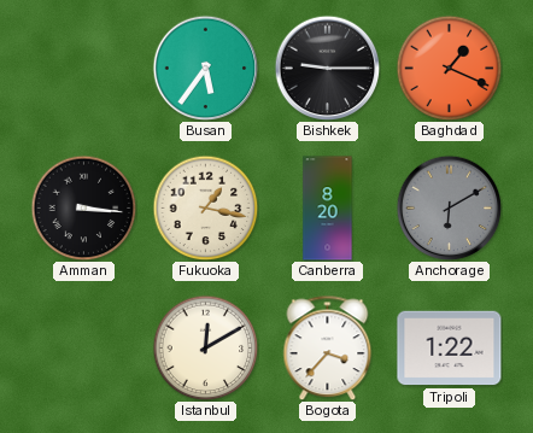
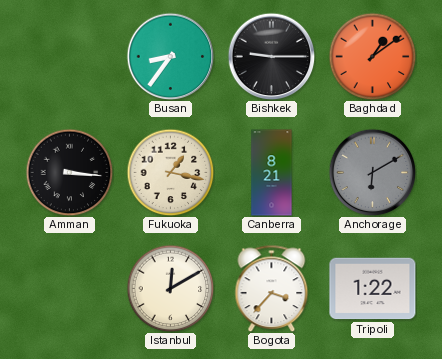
Busan: 5:36 -> 8:36 (170, 56)
Baghdad: 1:19 -> 1:09 (372, 56)
Canberra: 8:20 -> 8:21 (272, 173)
